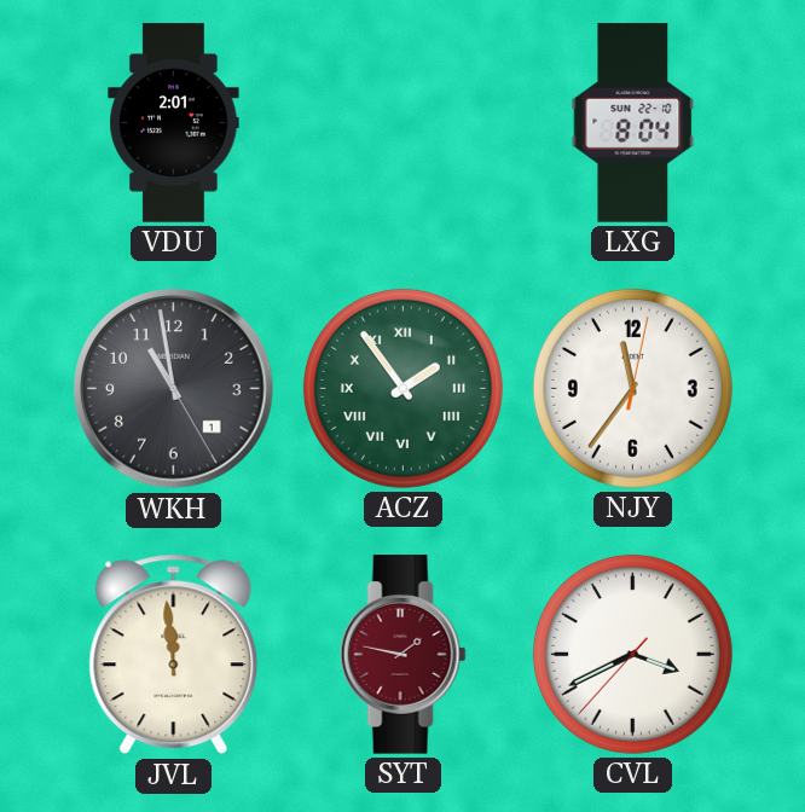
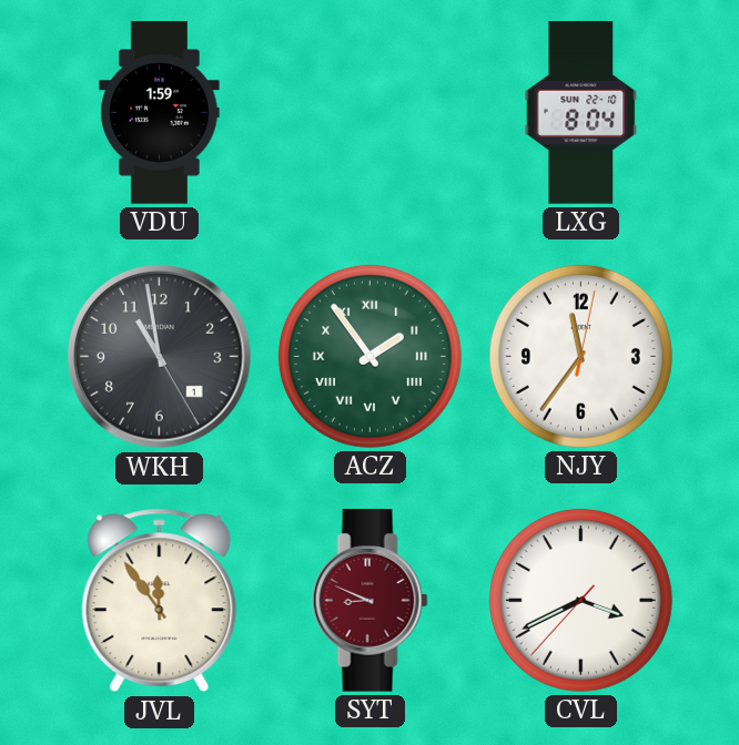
VDU: 2:01 -> 1:59 (160, 113)
JVL: 11:59 -> 11:54 (160, 601)
SYT: 1:47 -> 8:49 (369, 601)
